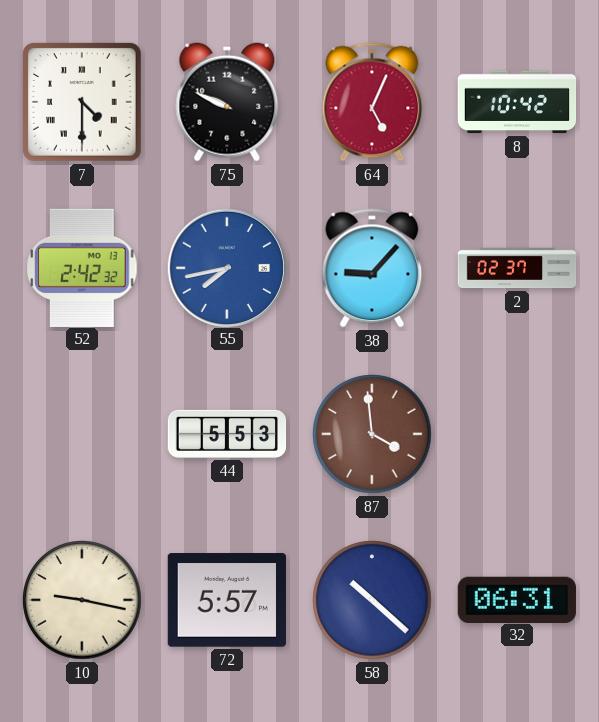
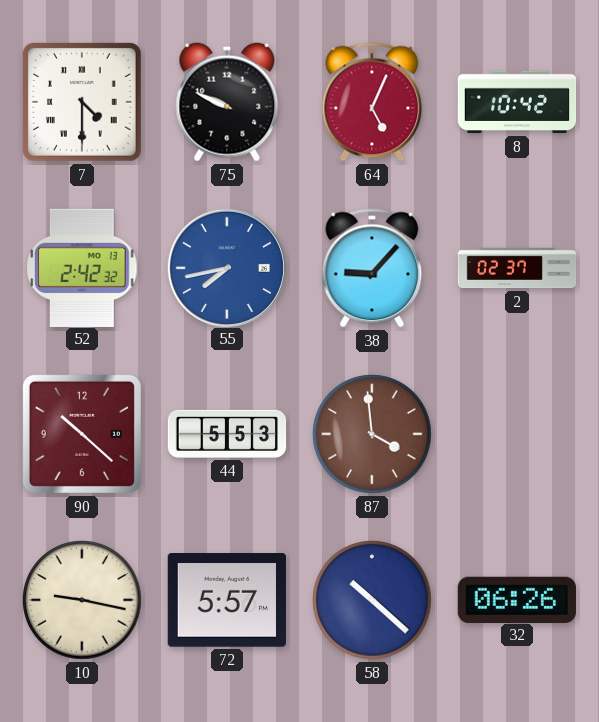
90: none -> 10:22 (82, 434)
32: 06:31 -> 06:26 (517, 599)
